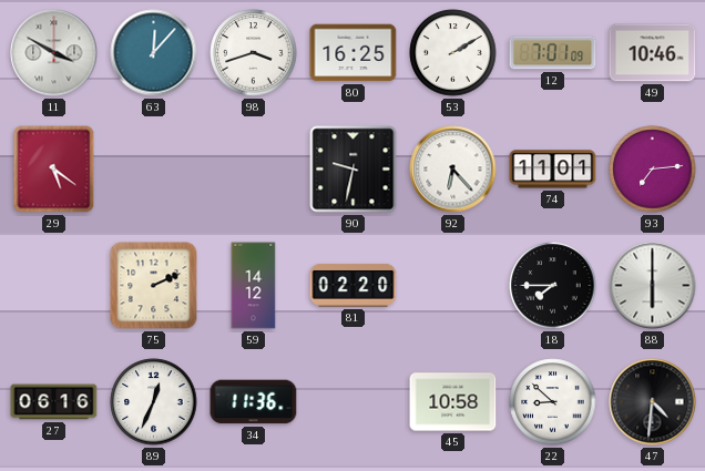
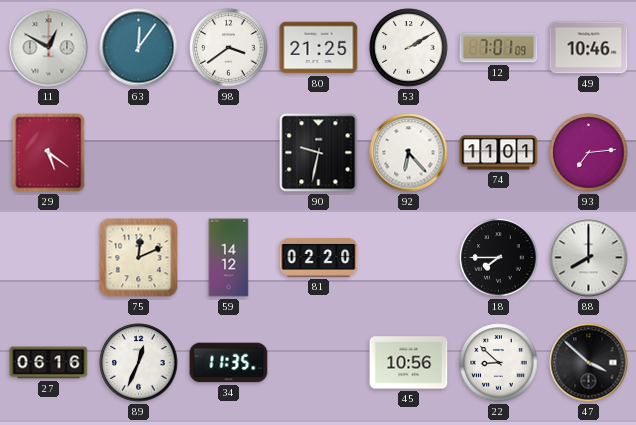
11: 3:50 -> 12:50 (49, 48)
63: 12:07 -> 12:06 (139, 48)
98: 3:42 -> 3:39 (229, 48)
80: 16:25 -> 21:25 (319, 48)
75: 2:11 -> 12:11 (139, 258)
88: 6:00 -> 8:00 (589, 258)
34: 11:36 -> 11:35 (229, 363)
45: 10:58 -> 10:56 (409, 363)
47: 4:31 -> 3:52 (589, 363)
